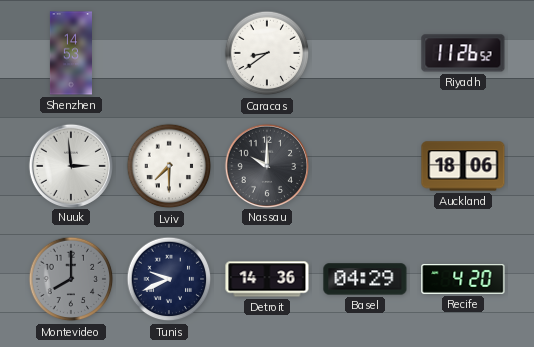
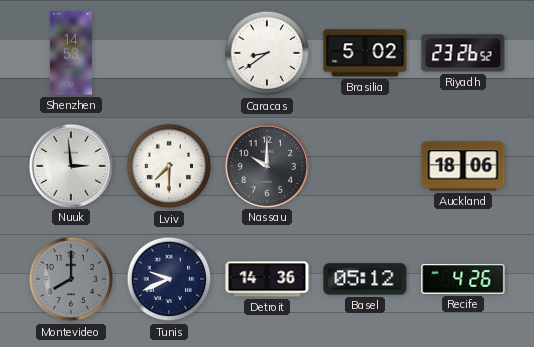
Brasilia: none -> 5:02 (365, 53)
Riyadh: 11:26 -> 23:26 (463, 53)
Basel: 04:29 -> 05:12 (365, 279)
Recife: 4:20 -> 4:26 (463, 279)
